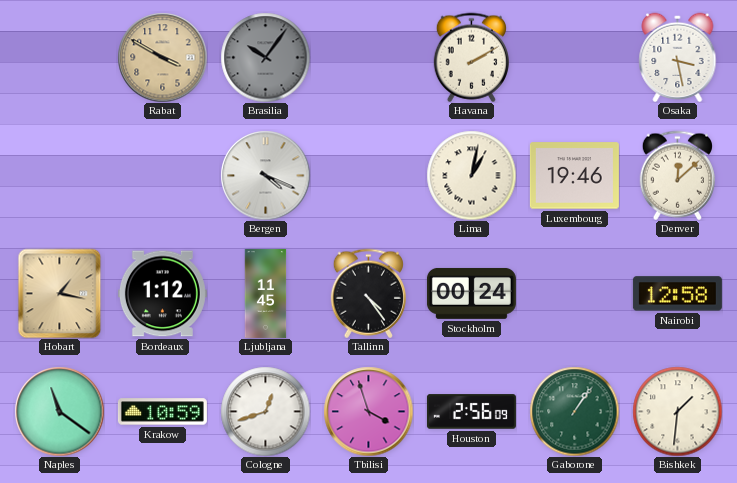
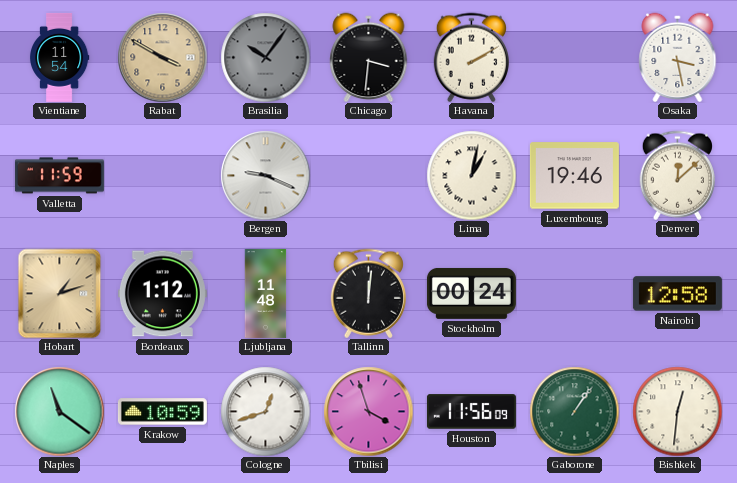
Vientiane: none -> 11:54 (59, 57)
Chicago: none -> 3:31 (369, 57)
Valletta: none -> 11:59 (59, 176)
Bergen: 4:19 -> 9:19 (265, 175)
Hobart: 1:17 -> 1:12 (60, 293)
Ljubljana: 11:45 -> 11:48 (266, 293)
Tallinn: 4:24 -> 12:01 (368, 293)
Houston: 2:56 -> 11:56 (471, 412)
Bishkek: 1:31 -> 12:31 (677, 411)
